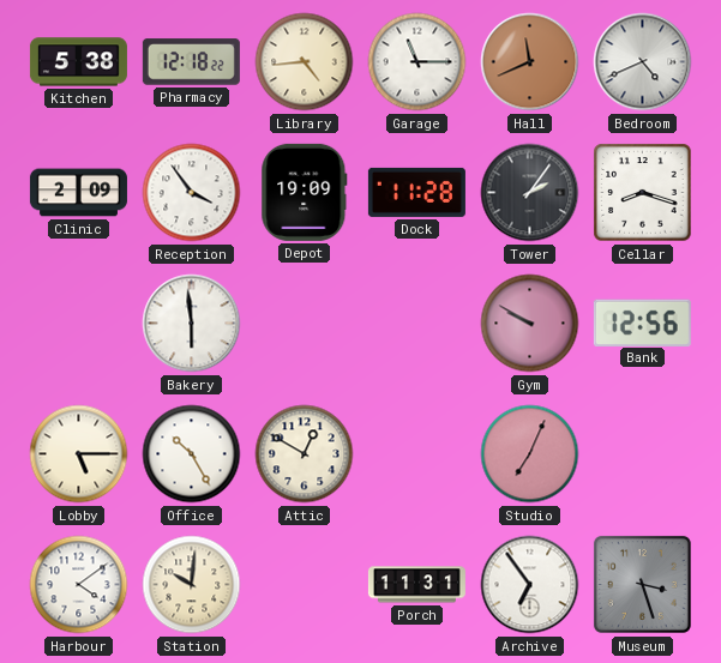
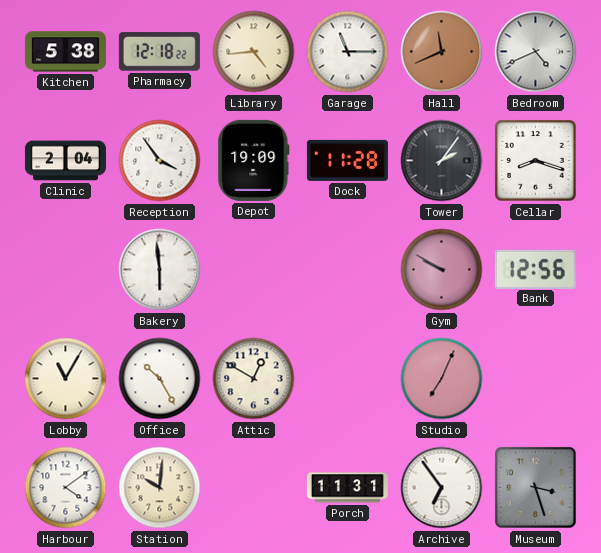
Clinic: 2:09 -> 2:04 (65, 161)
Lobby: 5:15 -> 11:05 (66, 379)
